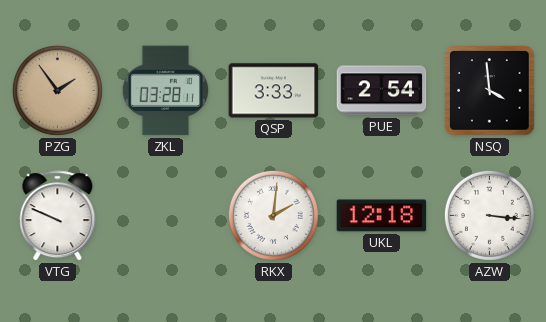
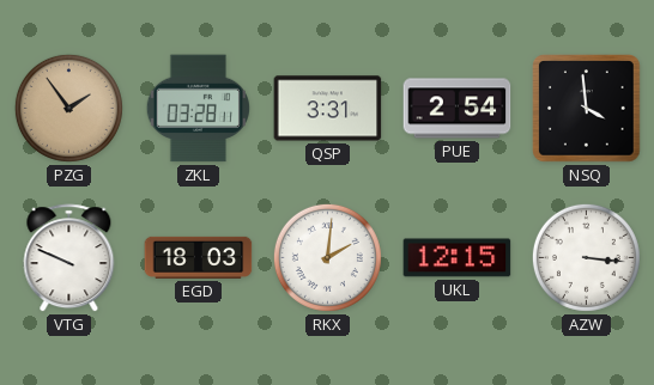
QSP: 3:33 -> 3:31 (328, 109)
EGD: none -> 18:03 (199, 257)
UKL: 12:18 -> 12:15 (458, 258)
